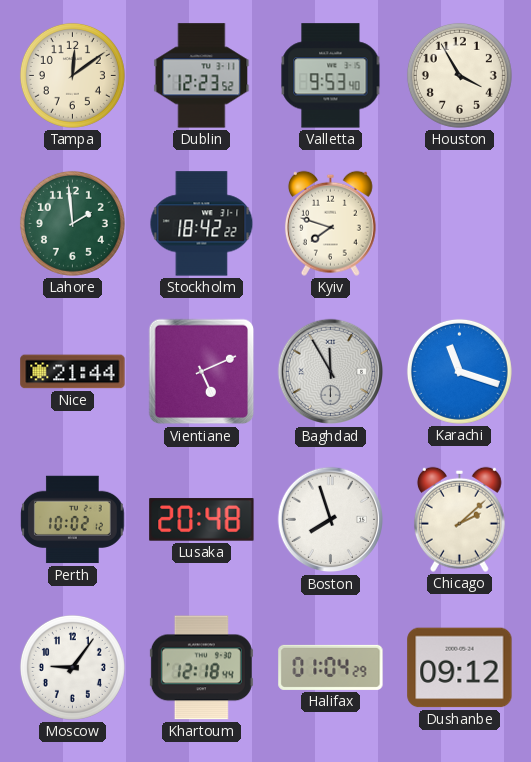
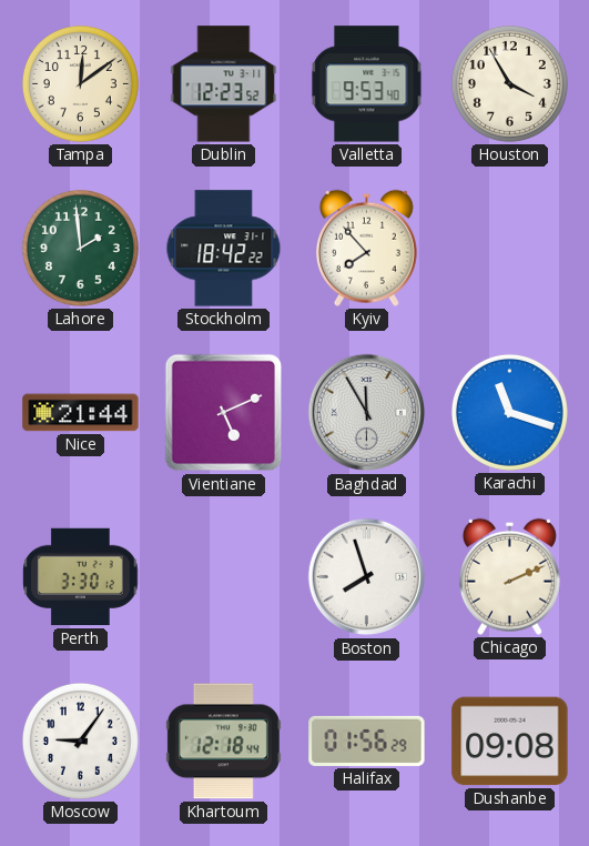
Kyiv: 7:48 -> 7:53 (366, 248)
Perth: 10:02 -> 3:30 (81, 577)
Lusaka: 20:48 -> none (202, 520)
Chicago: 2:08 -> 2:11 (509, 576)
Halifax: 01:04 -> 01:56 (367, 741)
Dushanbe: 09:12 -> 09:08 (510, 742)
